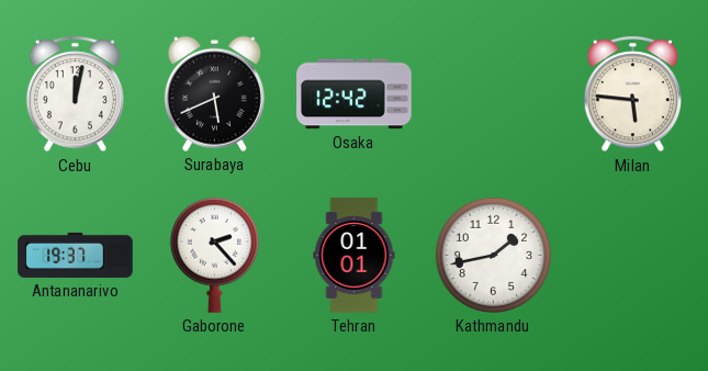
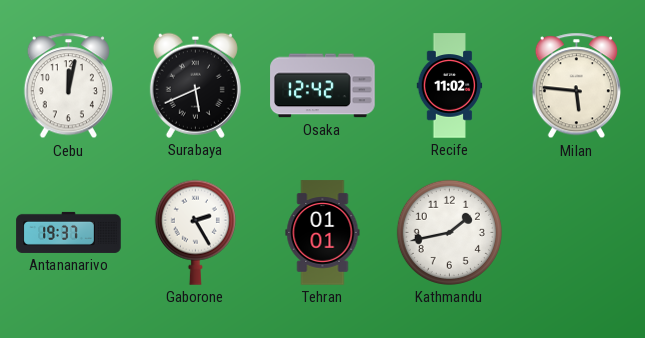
Recife: none -> 11:02 (450, 86)
Gaborone: 2:23 -> 2:25 (195, 232)
